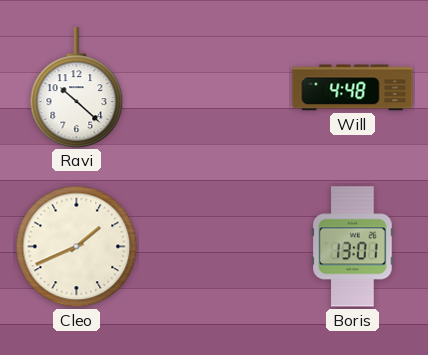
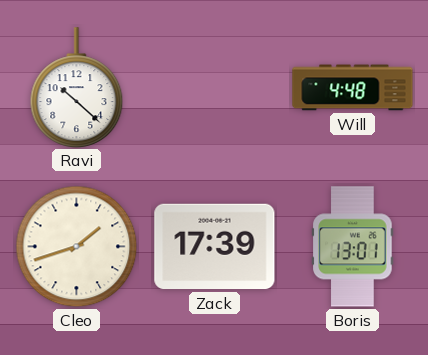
Cleo: 1:41 -> 1:42 (77, 247)
Zack: none -> 17:39 (215, 247)
